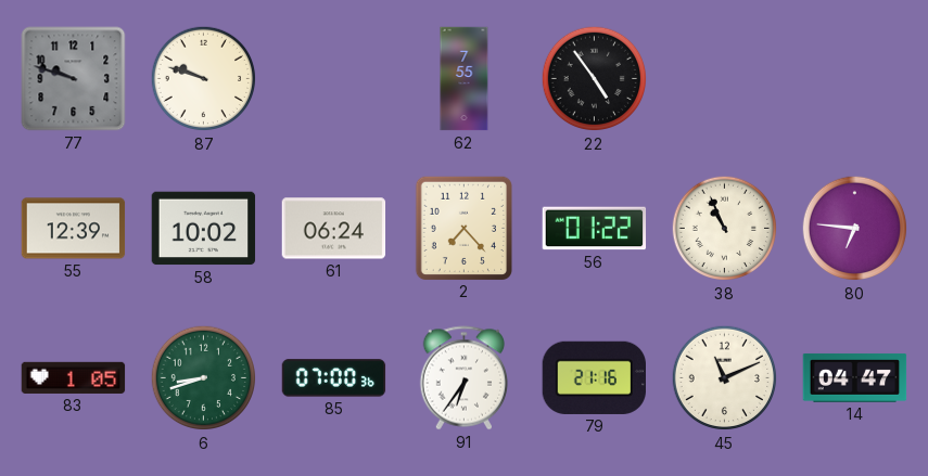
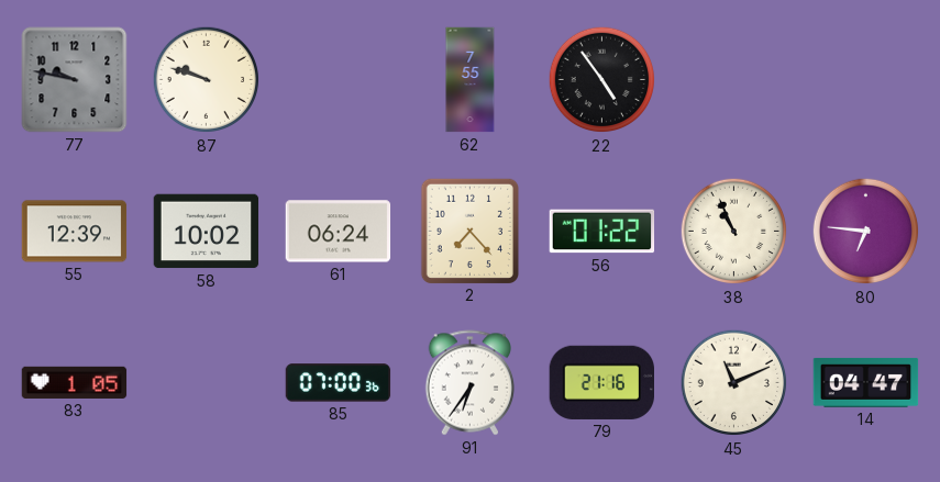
77: 9:48 -> 9:47 (75, 80)
6: 8:42 -> none (204, 378)
